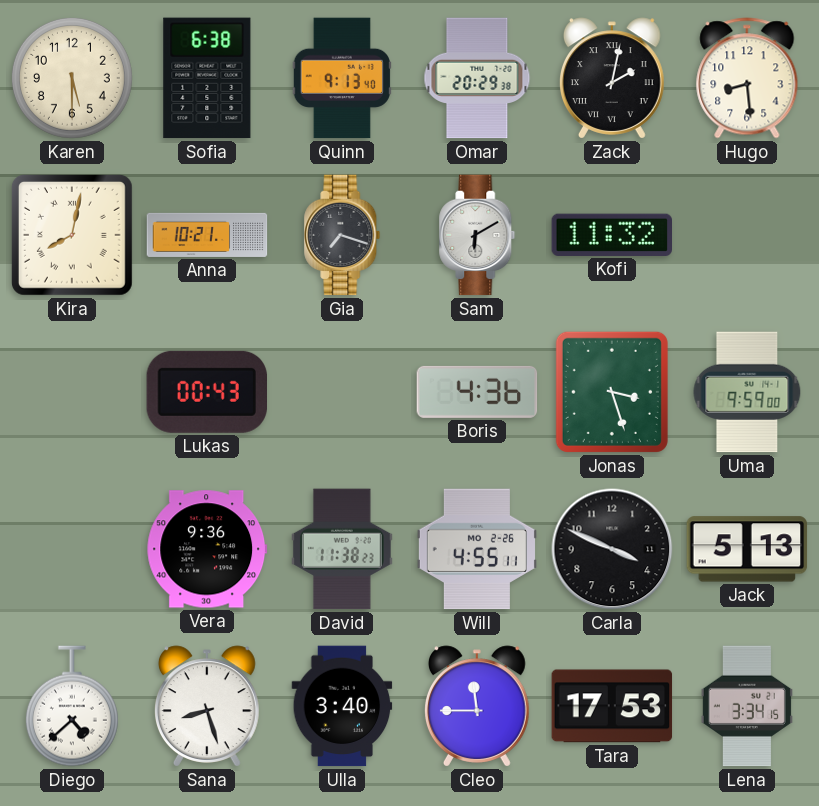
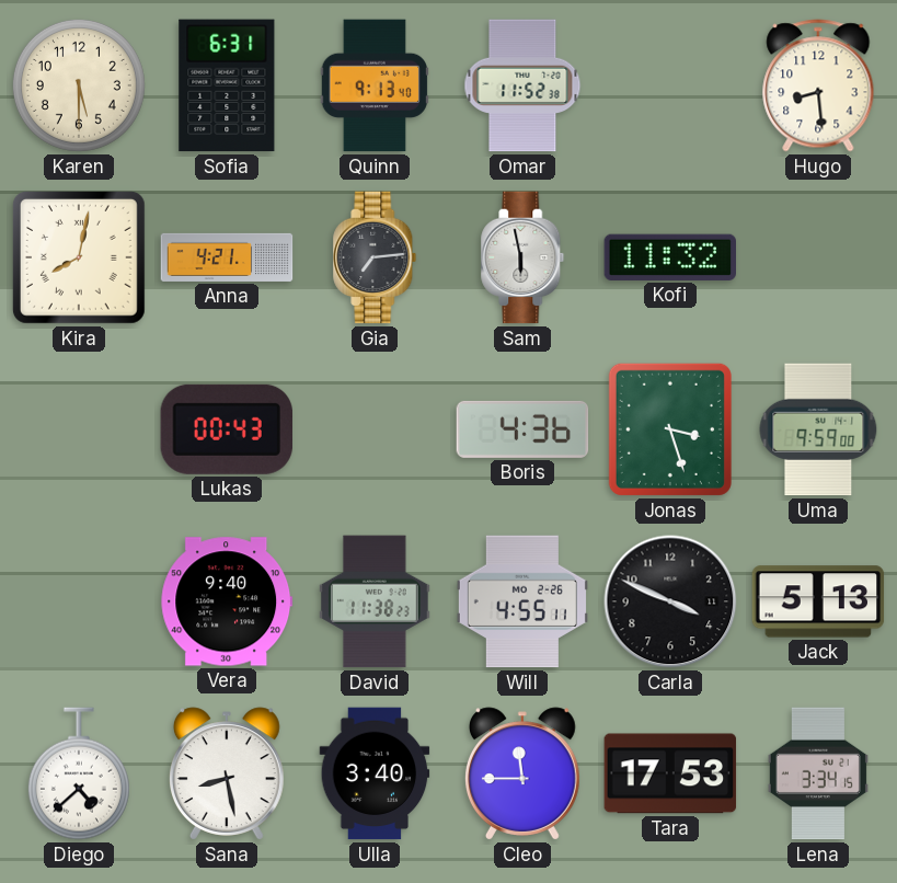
Sofia: 6:38 -> 6:31 (227, 85)
Omar: 20:29 -> 11:52 (522, 85)
Zack: 2:02 -> none (612, 78)
Anna: 10:21 -> 4:21 (227, 257)
Gia: 7:18 -> 7:14 (375, 257)
Sam: 6:10 -> 5:58 (522, 257)
Vera: 9:36 -> 9:40 (227, 601)
Sana: 8:27 -> 8:28 (227, 773)
